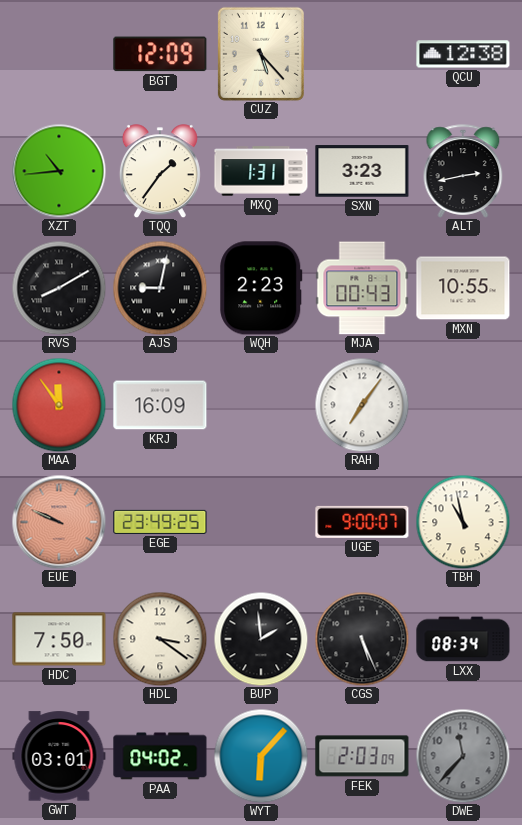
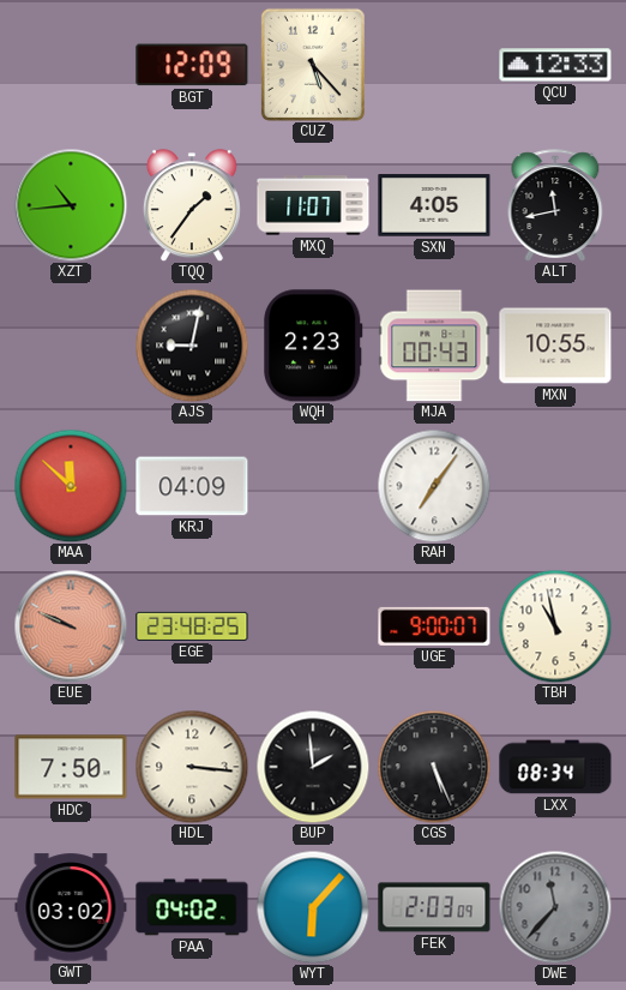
QCU: 12:38 -> 12:33 (555, 65)
MXQ: 1:31 -> 11:07 (313, 205)
SXN: 3:23 -> 4:05 (434, 205)
ALT: 2:43 -> 11:43 (555, 205)
RVS: 8:10 -> none (59, 288)
MAA: 11:54 -> 11:52 (71, 486)
KRJ: 16:09 -> 04:09 (192, 486)
EGE: 23:49 -> 23:48 (192, 626)
HDL: 3:21 -> 3:16 (192, 767)
GWT: 03:01 -> 03:02 (71, 907)
